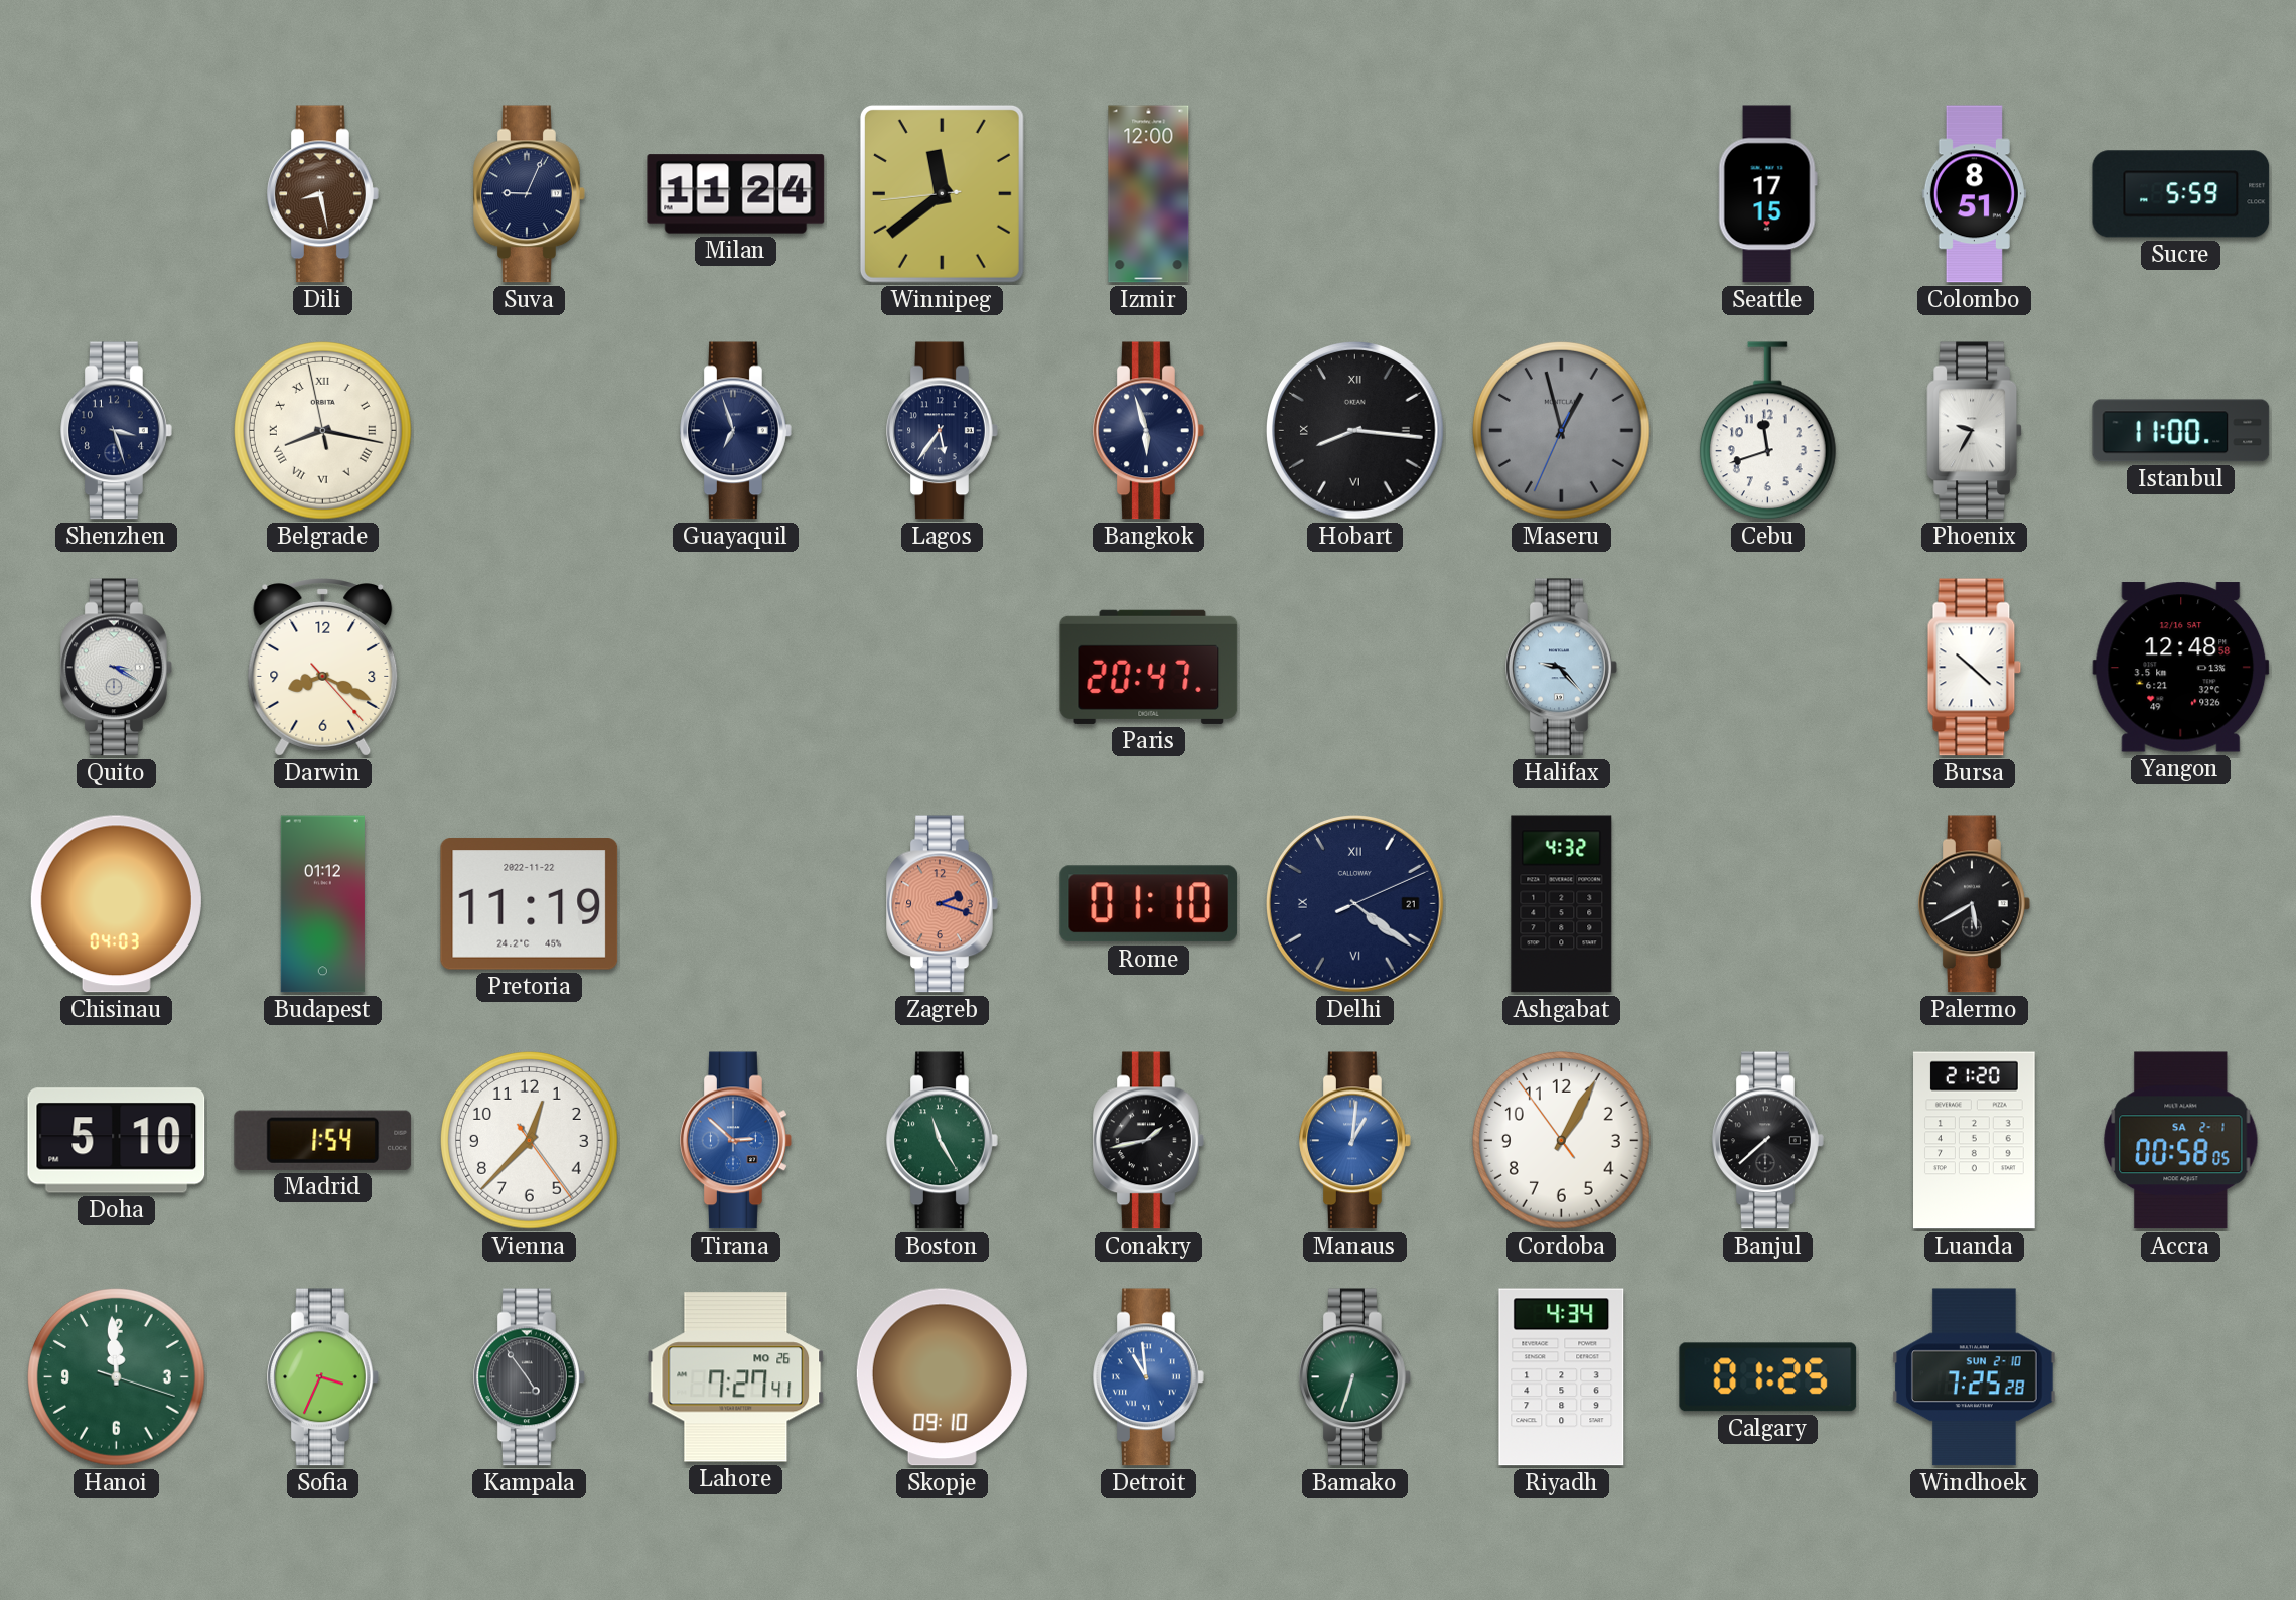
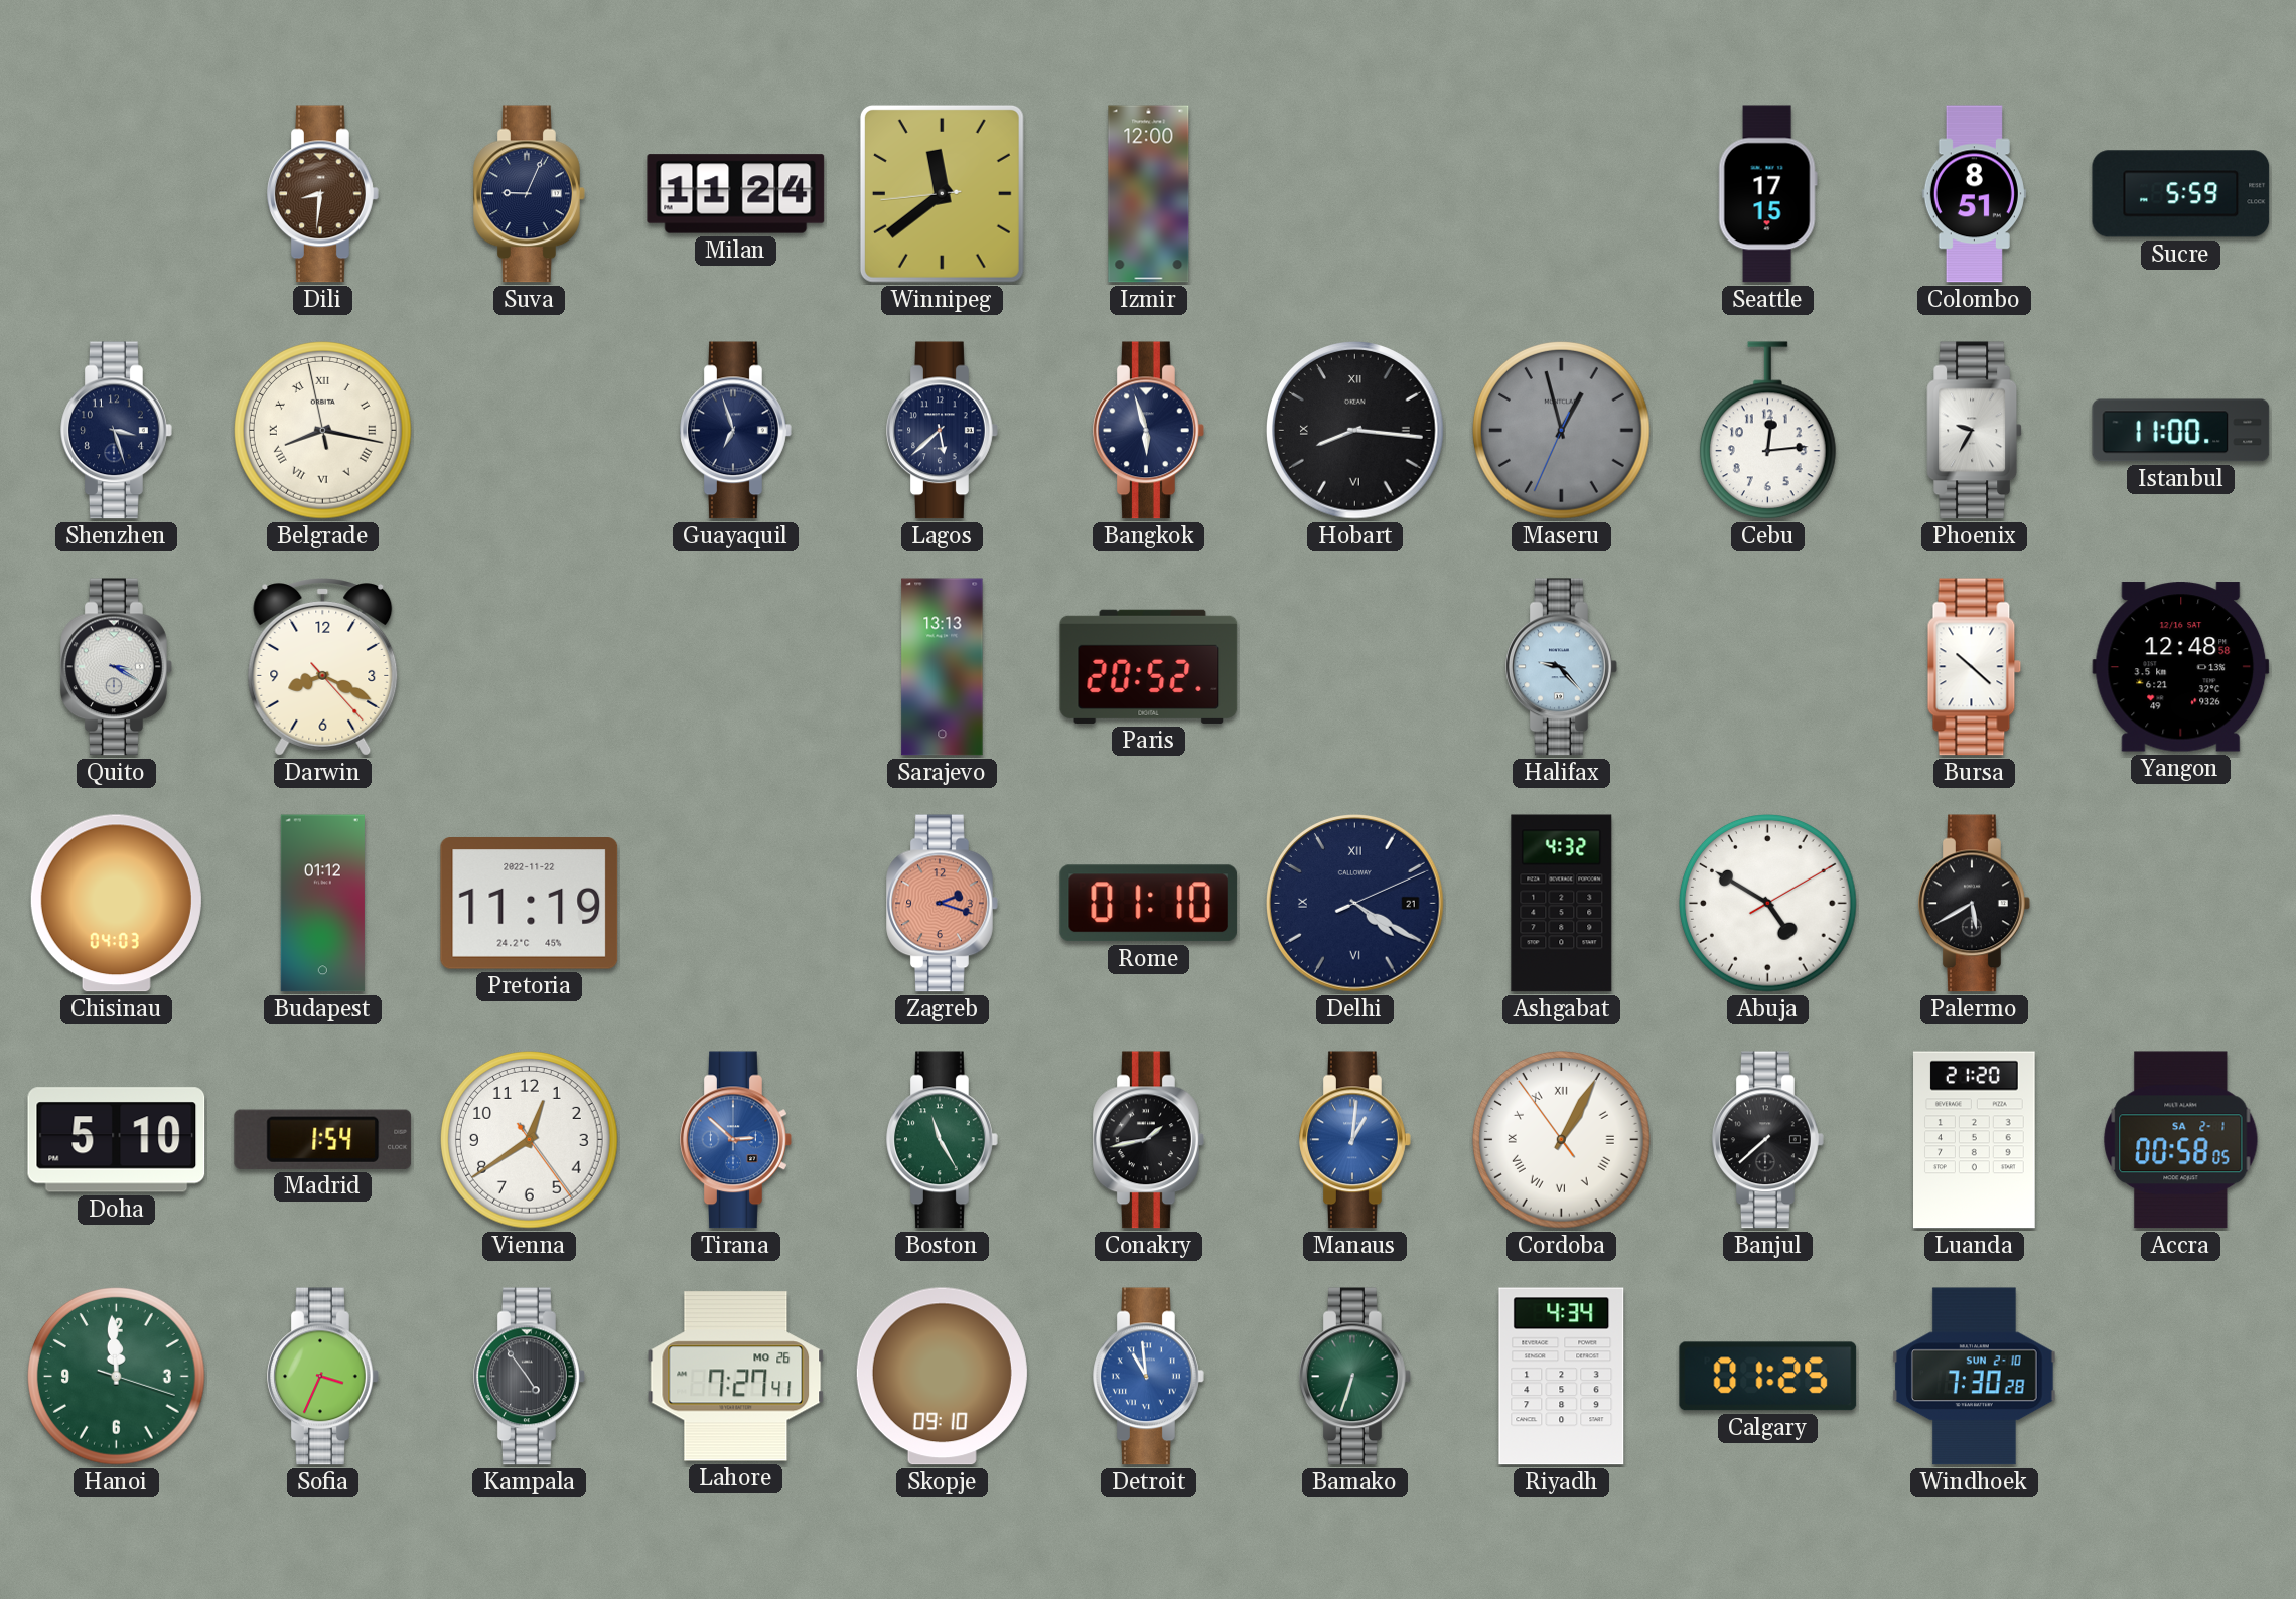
Dili: 8:28 -> 8:31 (323, 194)
Lagos: 5:36 -> 5:38 (943, 431)
Cebu: 11:42 -> 12:14 (1767, 431)
Sarajevo: none -> 13:13 (943, 667)
Paris: 20:47 -> 20:52 (1149, 666)
Delhi: 4:21 -> 4:20 (1355, 904)
Abuja: none -> 4:50 (1768, 904)
Vienna: 12:37 -> 12:39 (530, 1140)
Cordoba numerals: Arabic -> Roman (1562, 1140)
Windhoek: 7:25 -> 7:30 (1975, 1377)
